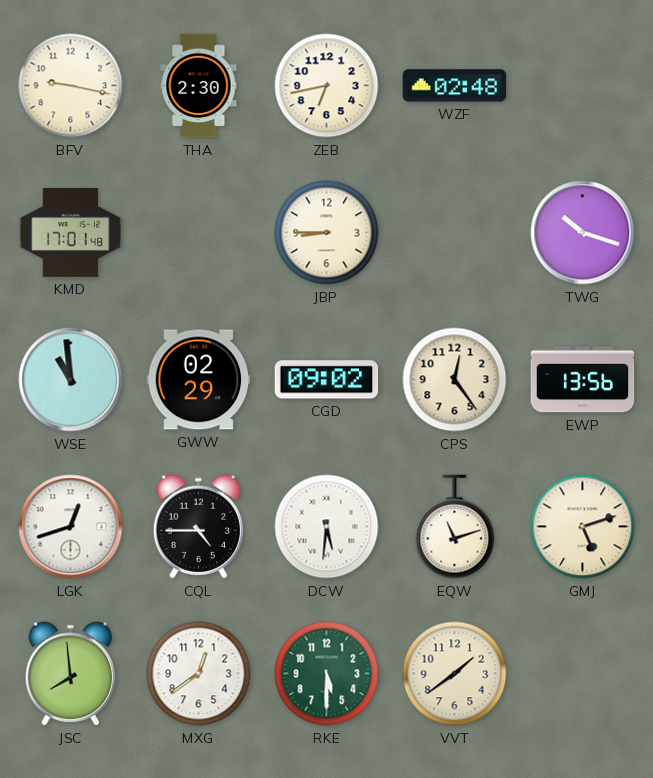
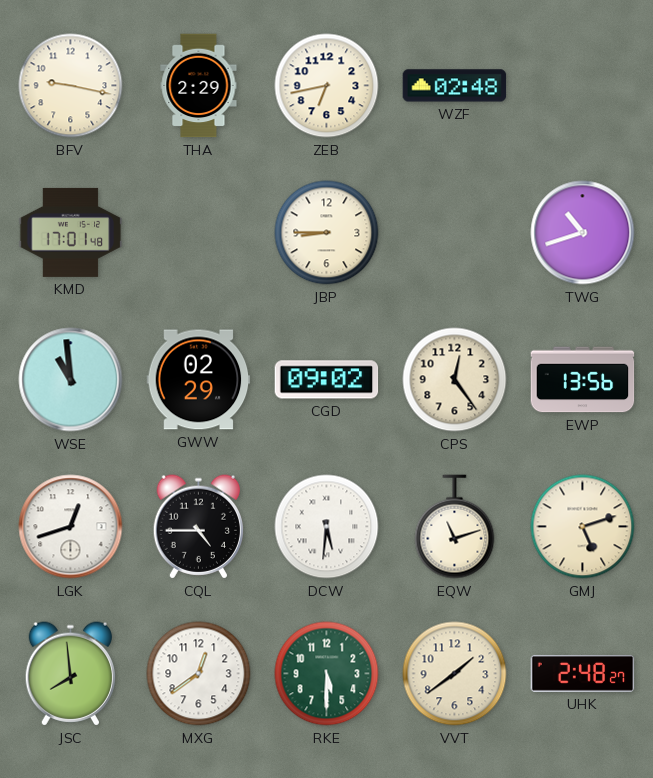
THA: 2:30 -> 2:29 (199, 86)
TWG: 10:18 -> 10:42 (583, 233)
UHK: none -> 2:48 (583, 673)
